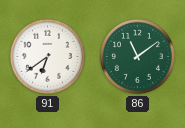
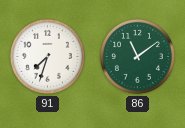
91: 6:39 -> 7:33 (47, 56)
